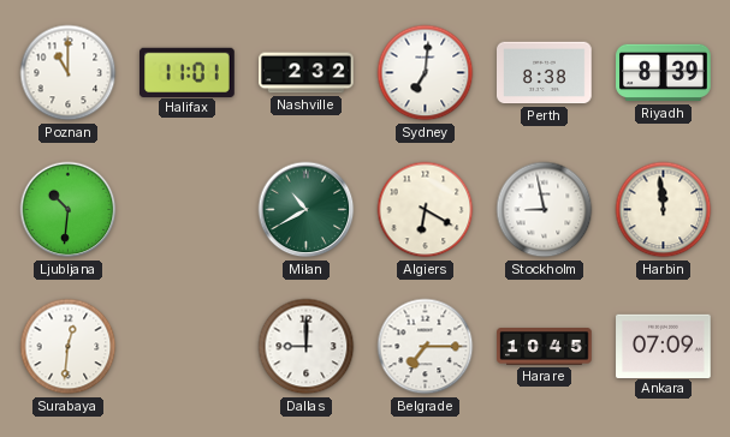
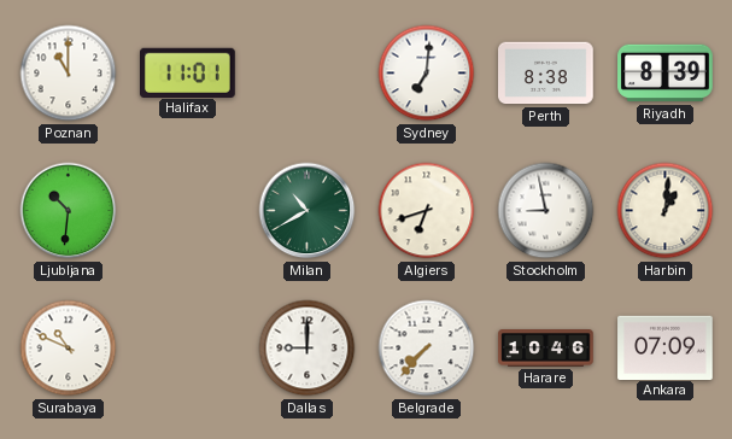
Nashville: 2:32 -> none (307, 73)
Algiers: 6:20 -> 6:42 (427, 211)
Harbin: 11:59 -> 1:01 (666, 211)
Surabaya: 12:31 -> 10:49 (69, 349)
Belgrade: 7:15 -> 7:37 (427, 349)
Harare: 10:45 -> 10:46 (546, 349)
